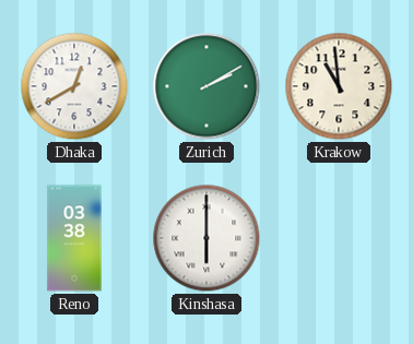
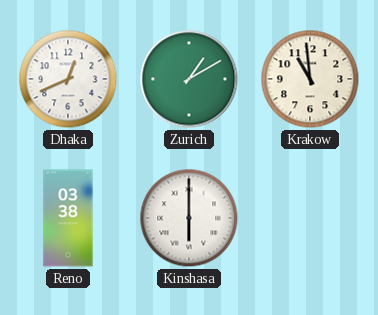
Dhaka: 12:40 -> 12:41 (68, 79)
Zurich: 2:10 -> 1:10 (189, 79)
